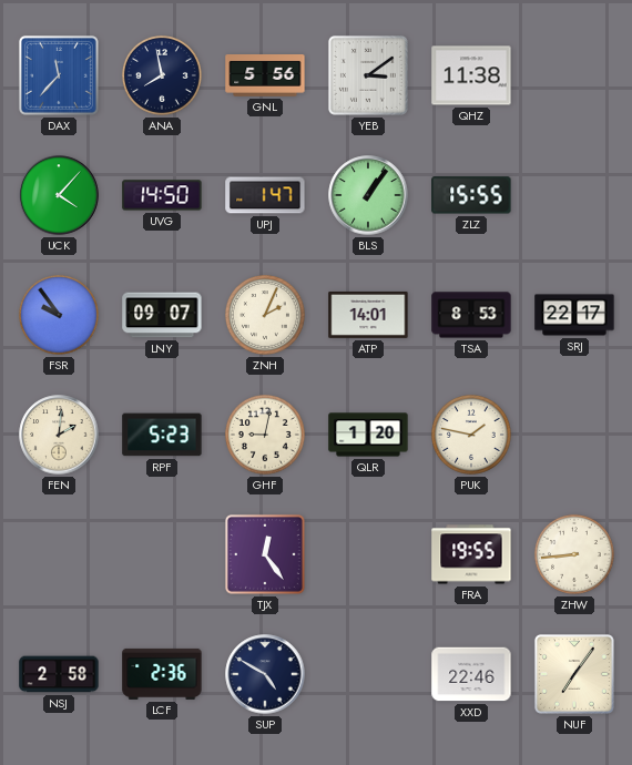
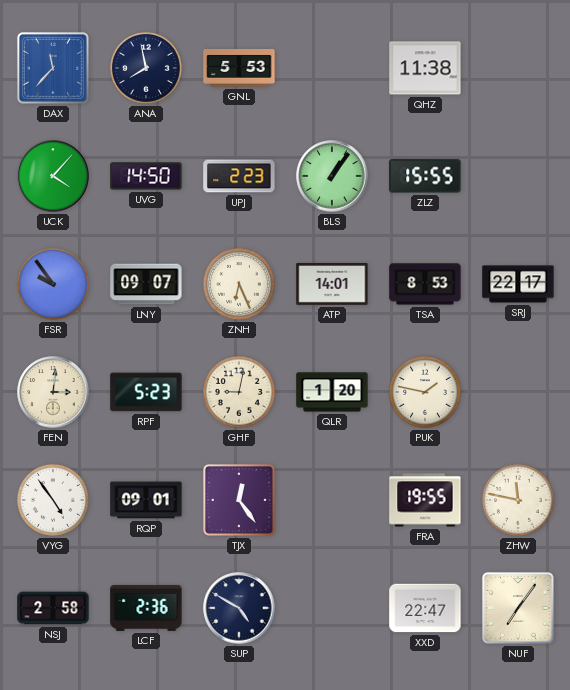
GNL: 5:56 -> 5:53 (239, 69)
YEB: 3:09 -> none (368, 75)
UPJ: 1:47 -> 2:23 (239, 176)
ZNH: 2:04 -> 6:26 (239, 284)
FEN: 2:01 -> 3:01 (53, 392)
VYG: none -> 4:54 (53, 500)
RQP: none -> 09:01 (146, 500)
ZHW: 8:44 -> 11:47 (518, 500)
XXD: 22:46 -> 22:47 (425, 608)
